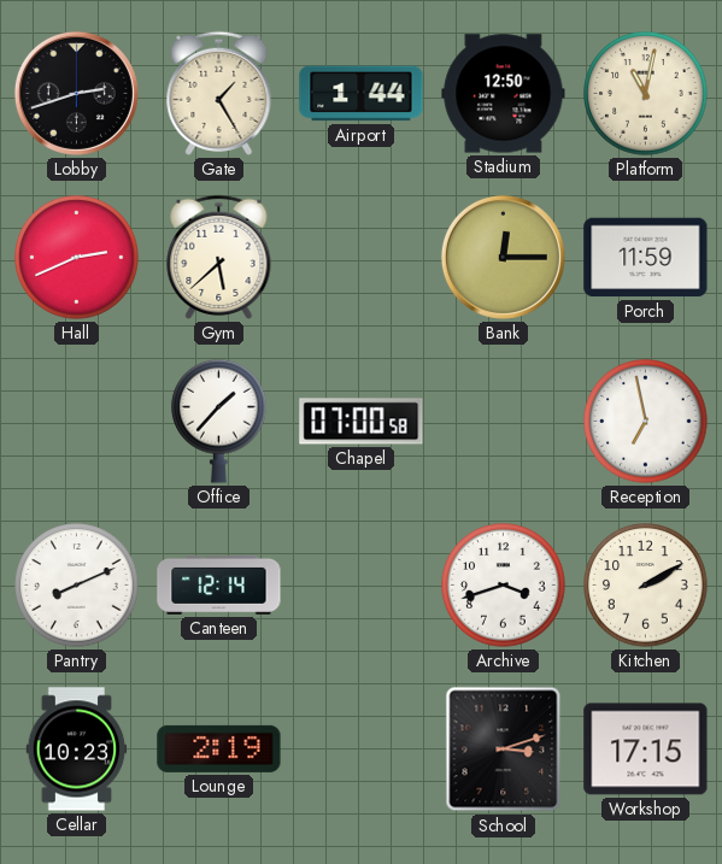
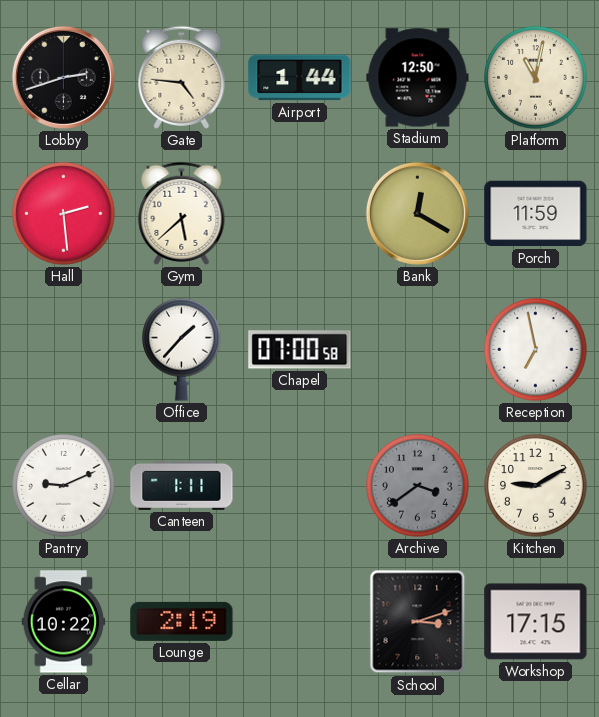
Gate: 1:25 -> 4:46 (182, 77)
Hall: 2:41 -> 2:29 (64, 214)
Bank: 12:15 -> 12:20 (417, 213)
Pantry: 8:11 -> 9:11 (64, 486)
Canteen: 12:14 -> 1:11 (182, 485)
Archive: 3:42 -> 3:39 (418, 486)
Archive dial: white -> grey (418, 486)
Kitchen: 2:10 -> 9:10 (536, 486)
Cellar: 10:23 -> 10:22 (64, 622)
